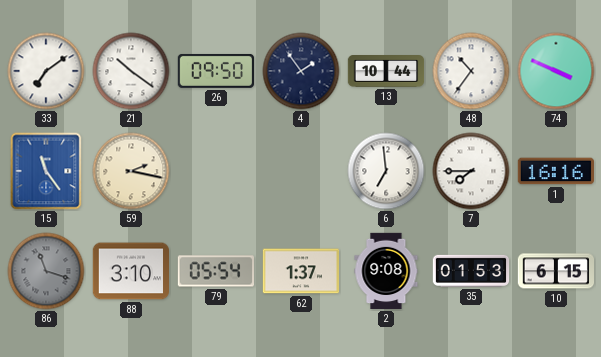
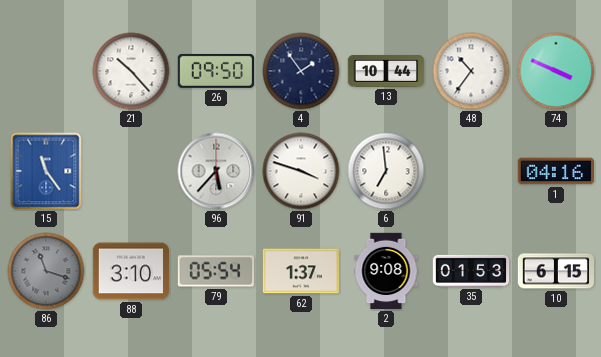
33: 7:09 -> none (46, 71)
21: 10:21 -> 10:23 (131, 71)
59: 2:17 -> none (131, 171)
96: none -> 5:37 (216, 171)
91: none -> 3:48 (301, 171)
7: 7:45 -> none (471, 171)
1: 16:16 -> 04:16 (555, 171)
